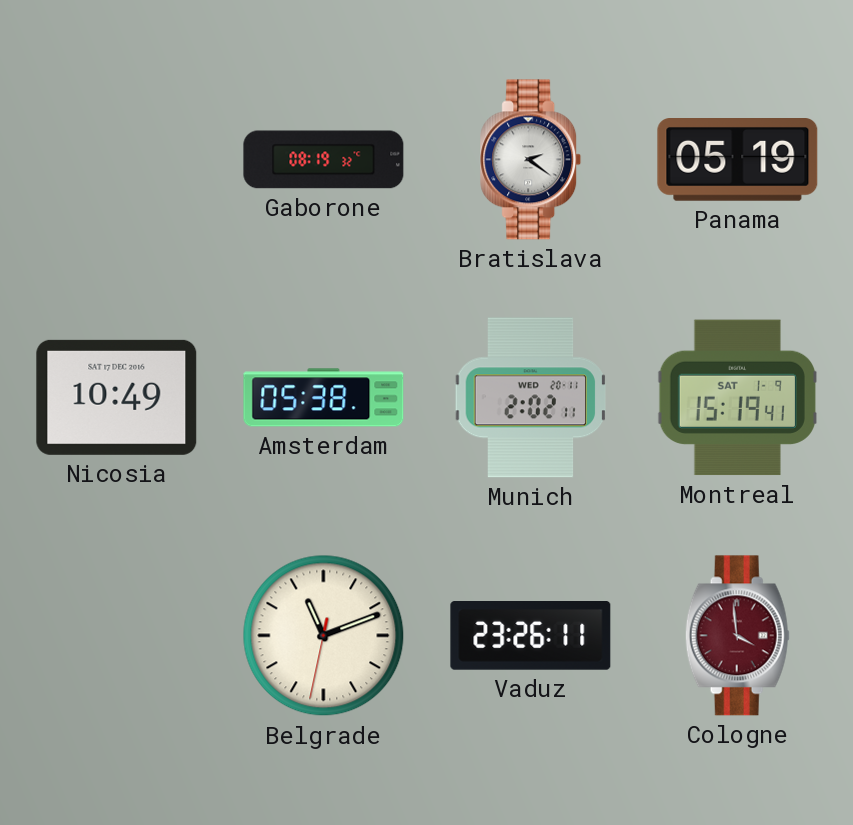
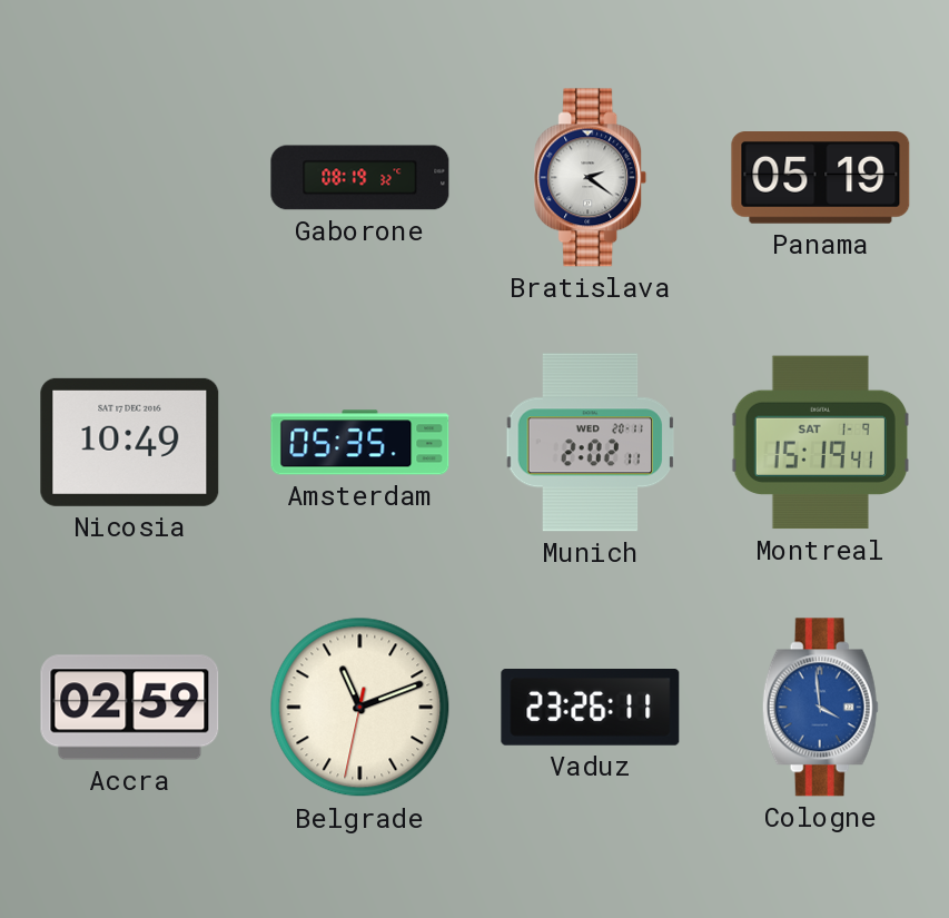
Amsterdam: 05:38 -> 05:35 (360, 443)
Accra: none -> 02:59 (130, 708)
Cologne dial: burgundy -> blue (820, 708)
